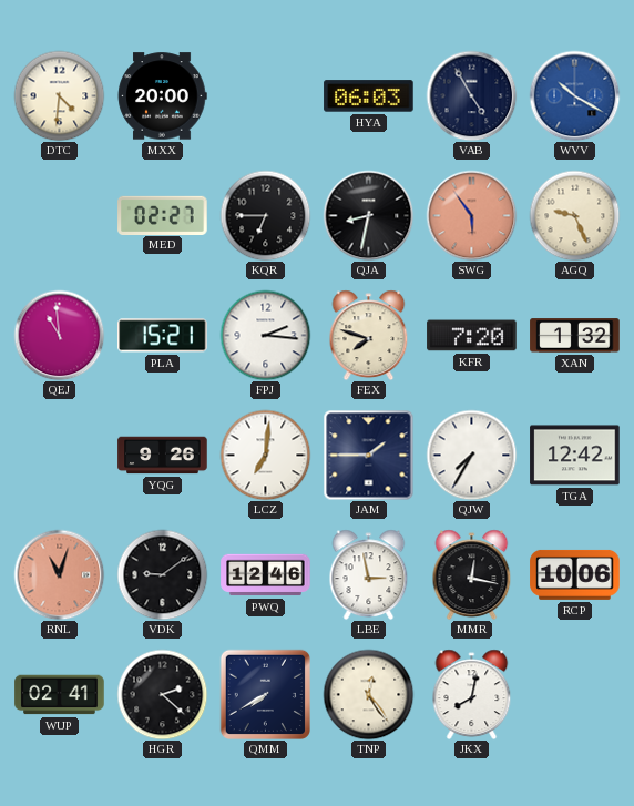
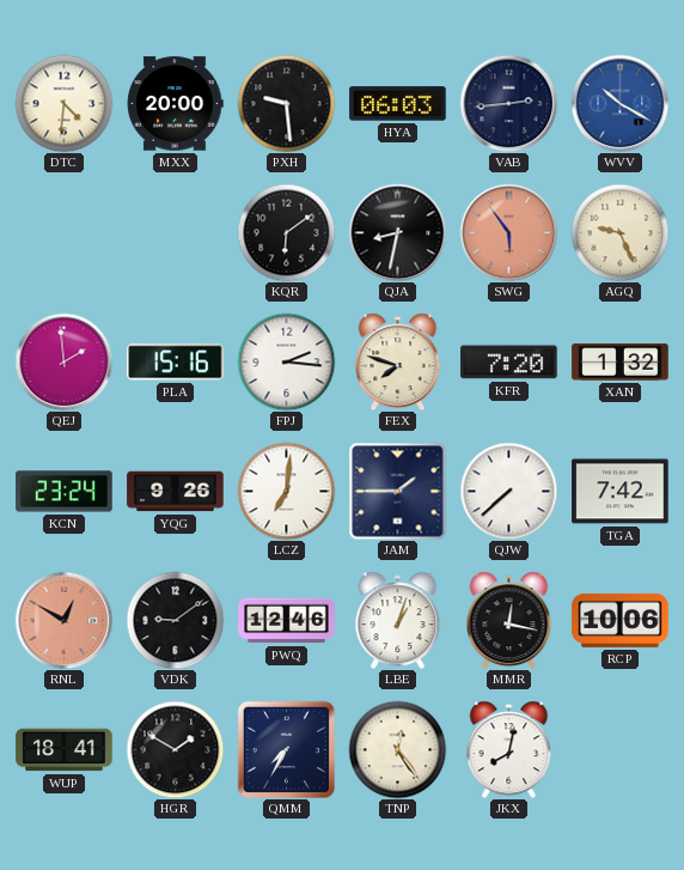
PXH: none -> 9:29 (286, 103)
VAB: 4:55 -> 2:44 (508, 103)
MED: 02:27 -> none (163, 215)
KQR: 6:45 -> 6:09 (286, 232)
QEJ: 10:59 -> 1:59 (63, 361)
PLA: 15:21 -> 15:16 (176, 363)
KCN: none -> 23:24 (65, 492)
QJW: 7:35 -> 7:38 (508, 491)
TGA: 12:42 -> 7:42 (621, 492)
RNL: 11:03 -> 12:50 (63, 620)
LBE: 2:58 -> 1:03 (398, 620)
WUP: 02:41 -> 18:41 (65, 750)
HGR: 2:22 -> 1:50 (175, 749)
QMM: 7:40 -> 7:35 (286, 749)
